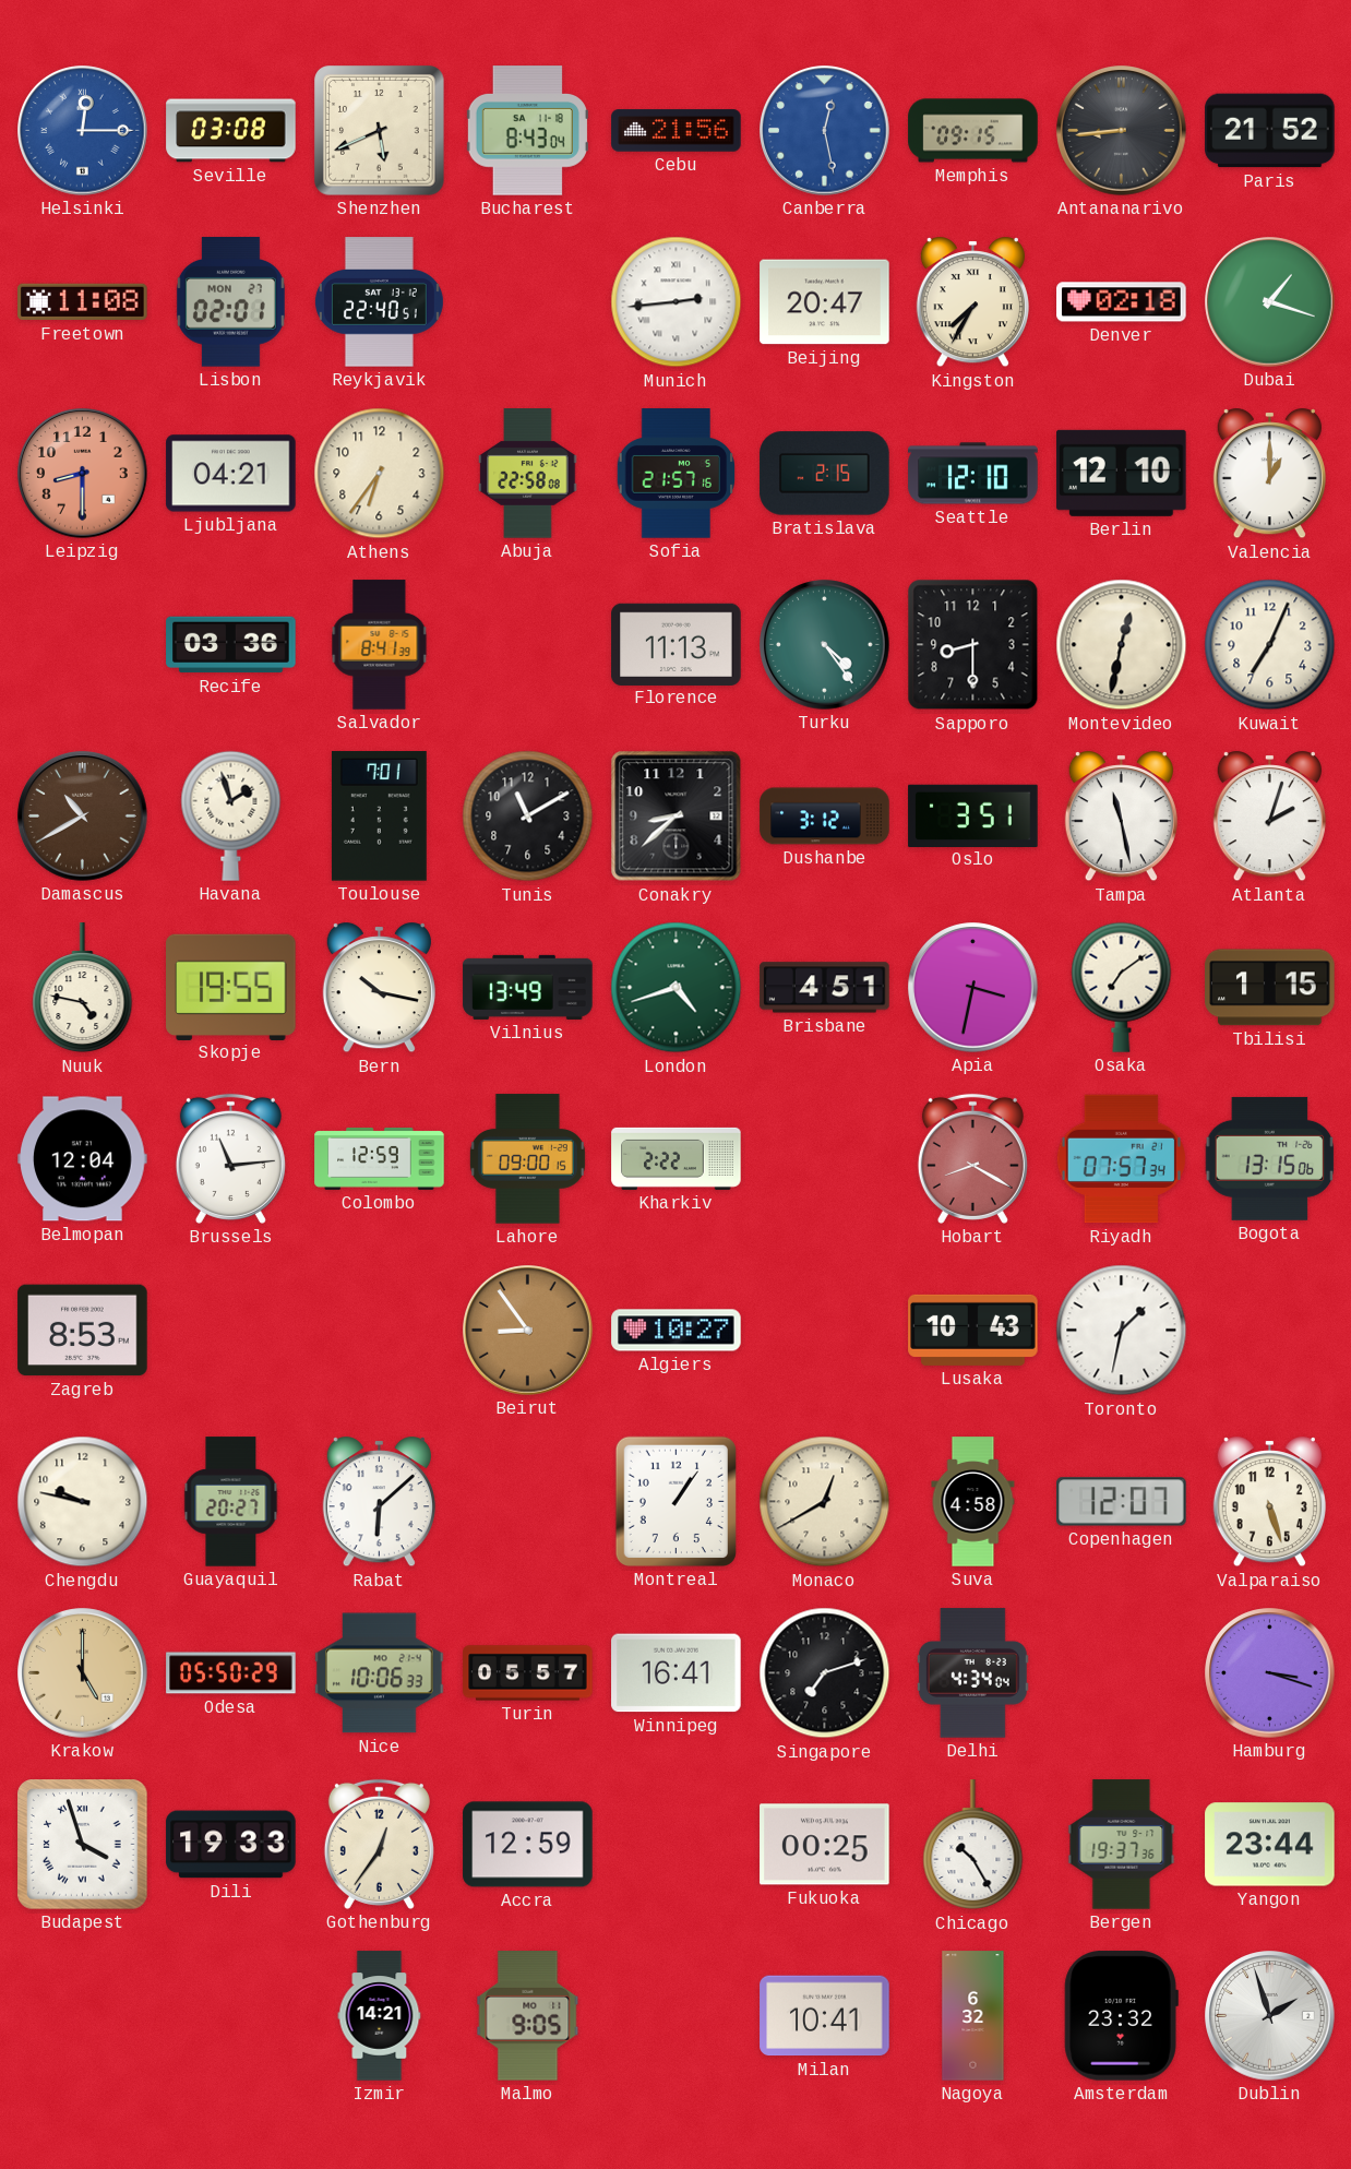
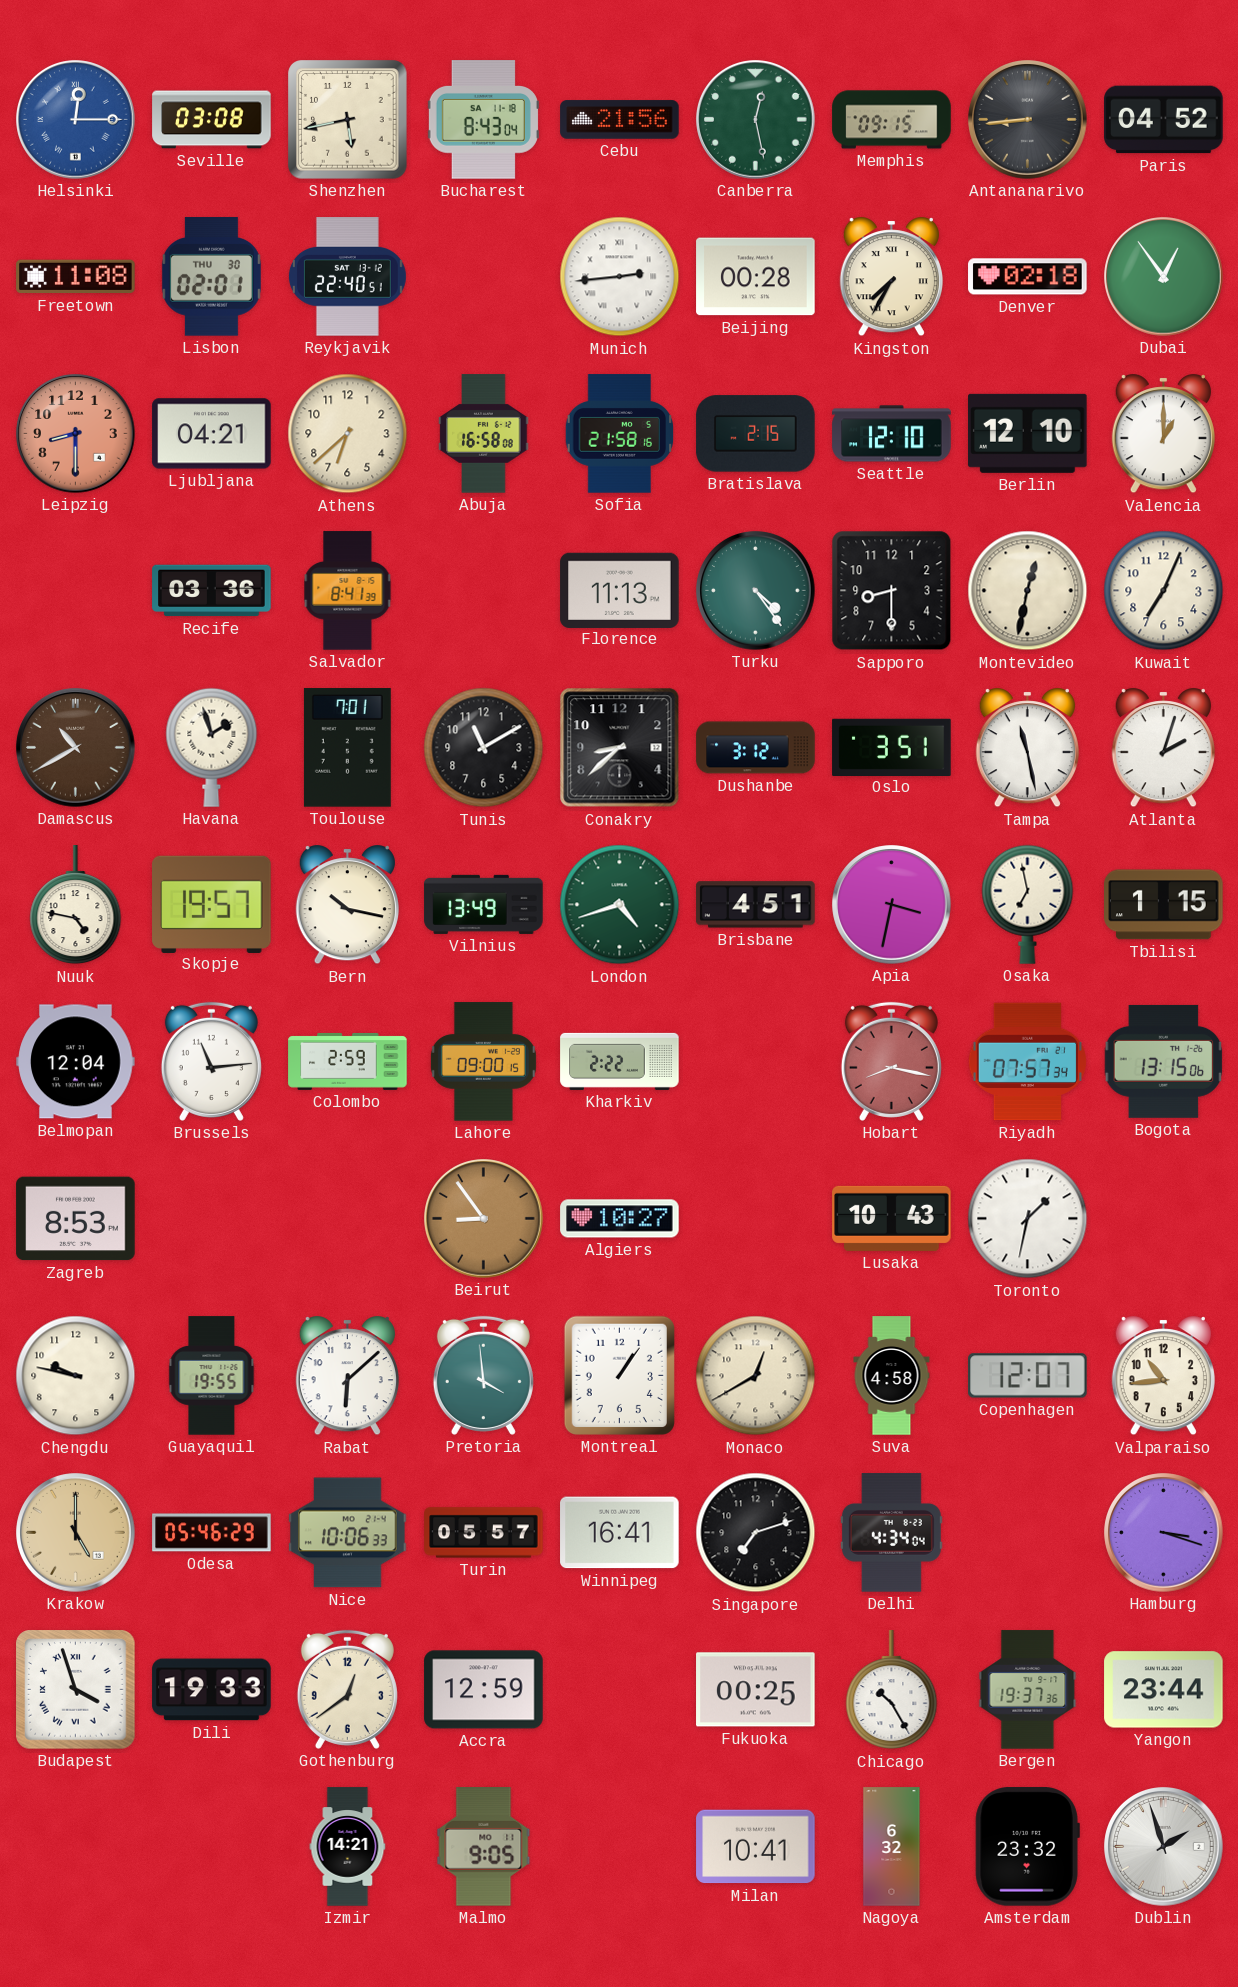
Shenzhen: 5:41 -> 5:43 (348, 120)
Canberra dial: blue -> green (756, 120)
Paris: 21:52 -> 04:52 (1164, 120)
Lisbon date: MON 27 -> THU 30 (211, 277)
Beijing: 20:47 -> 00:28 (756, 277)
Dubai: 1:18 -> 12:54 (1164, 277)
Athens: 6:36 -> 6:38 (348, 434)
Abuja: 22:58 -> 16:58 (484, 434)
Sofia: 21:57 -> 21:58 (620, 434)
Skopje: 19:55 -> 19:57 (212, 904)
Osaka: 7:09 -> 6:58 (1028, 904)
Colombo: 12:59 -> 2:59 (348, 1061)
Hobart: 8:20 -> 8:17 (891, 1061)
Guayaquil: 20:27 -> 19:55 (212, 1376)
Pretoria: none -> 3:59 (483, 1375)
Valparaiso: 5:27 -> 10:44 (1163, 1376)
Odesa: 05:50 -> 05:46 (212, 1533)
Gothenburg: 12:36 -> 12:39 (347, 1689)
